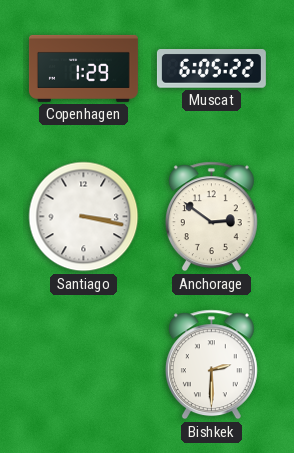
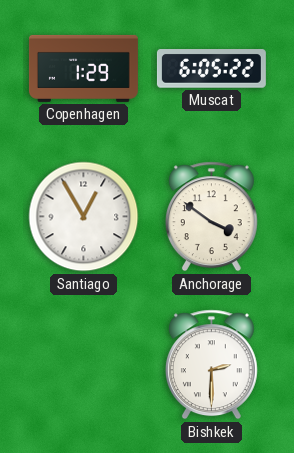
Santiago: 3:17 -> 12:55 (84, 217)
Anchorage: 2:51 -> 3:51 (211, 217)
